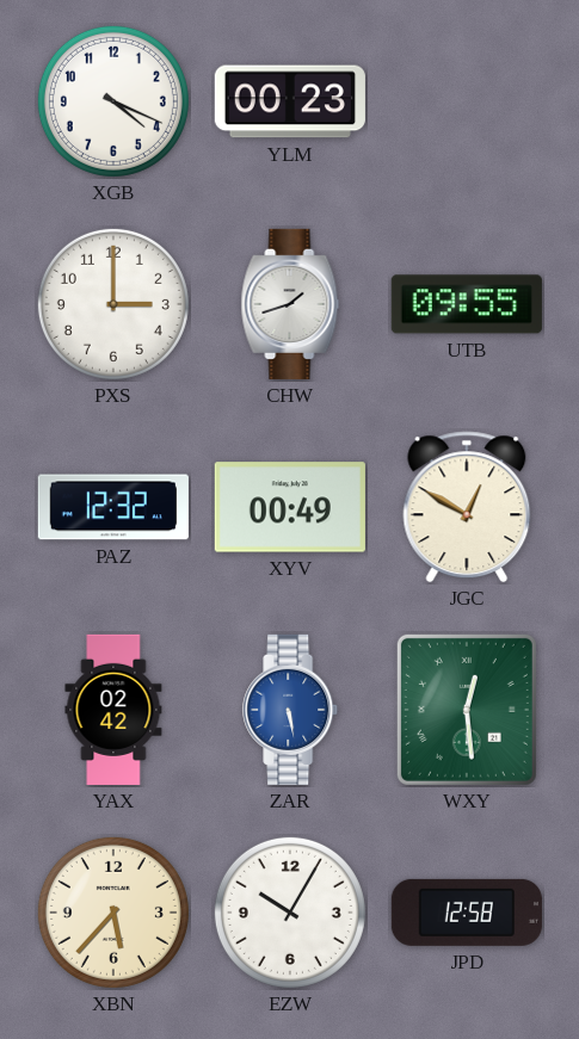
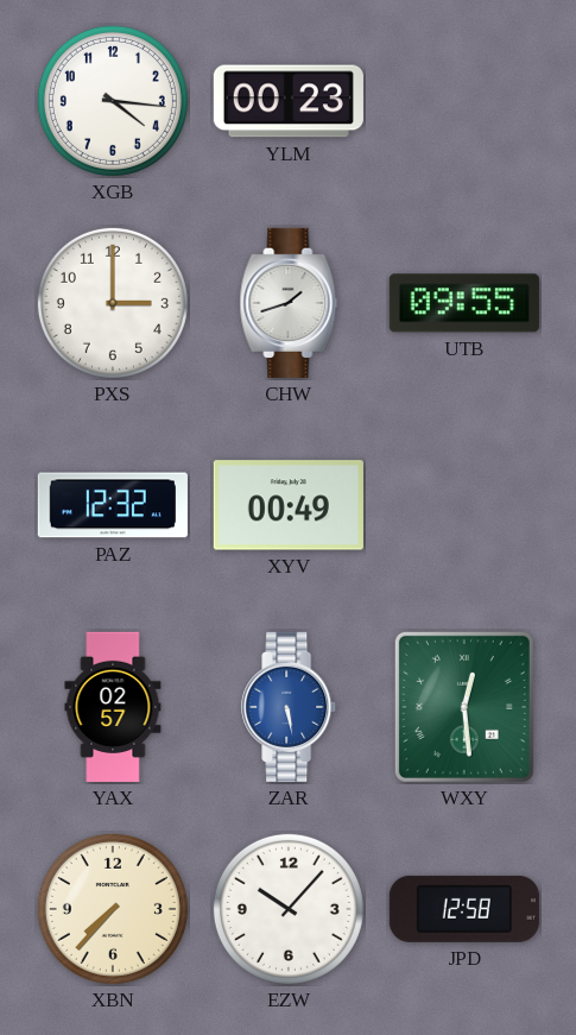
XGB: 4:19 -> 4:16 (113, 101)
JGC: 12:50 -> none (467, 507)
YAX: 02:42 -> 02:57 (113, 707)
XBN: 5:37 -> 7:37 (113, 909)
EZW: 10:05 -> 10:07 (289, 909)
